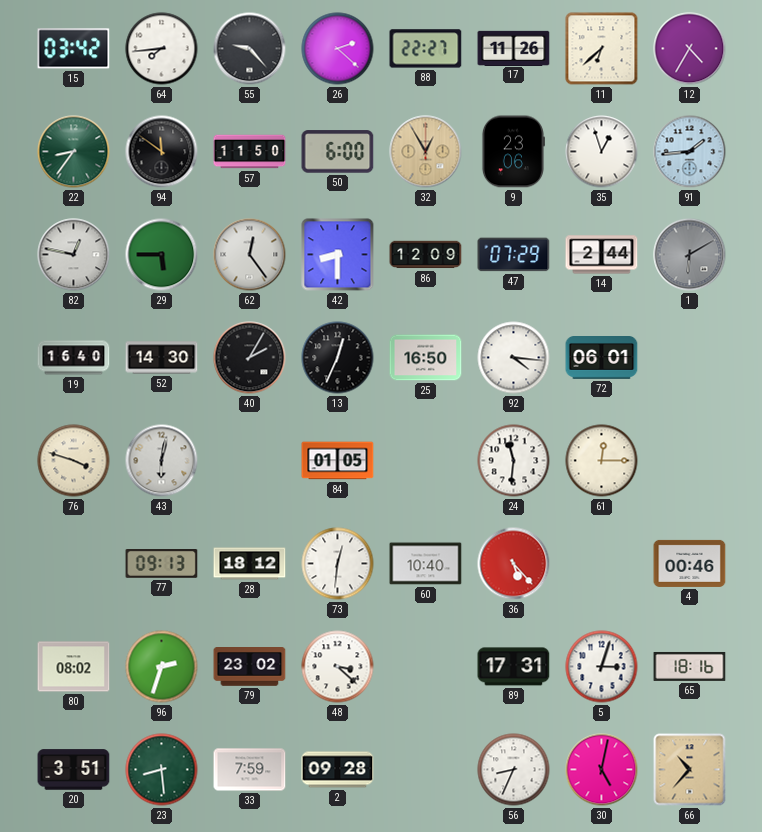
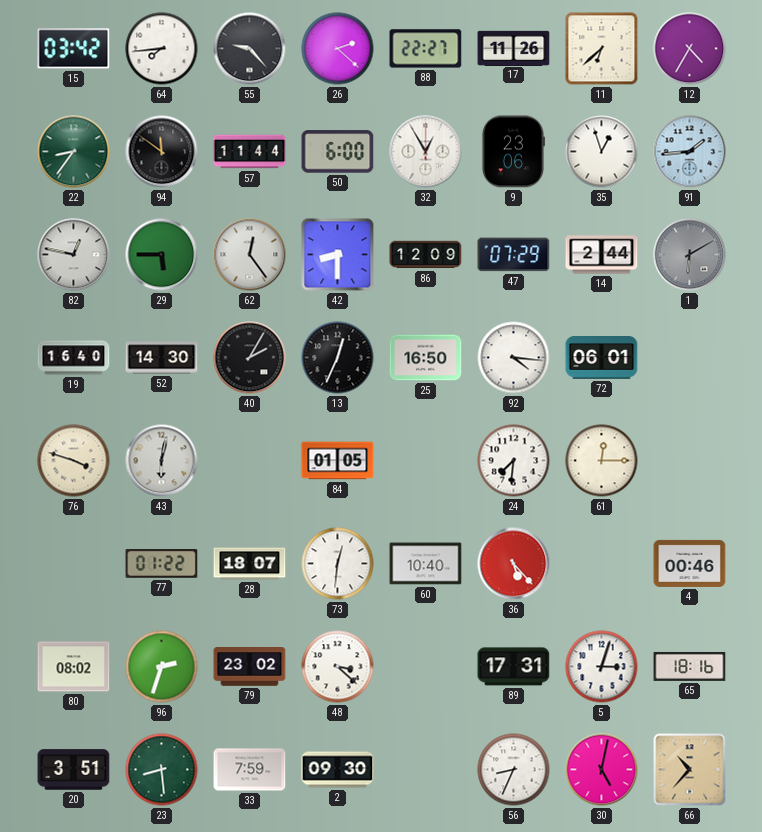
57: 11:50 -> 11:44 (250, 152)
32 dial: champagne -> white (426, 152)
24: 11:31 -> 7:31 (514, 461)
77: 09:13 -> 01:22 (162, 564)
28: 18:12 -> 18:07 (250, 564)
2: 09:28 -> 09:30 (338, 770)
